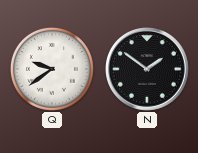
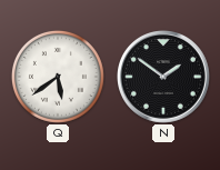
Q: 9:39 -> 5:39 (58, 77)
